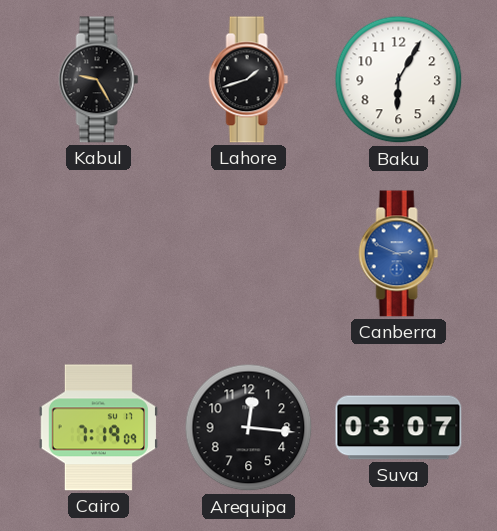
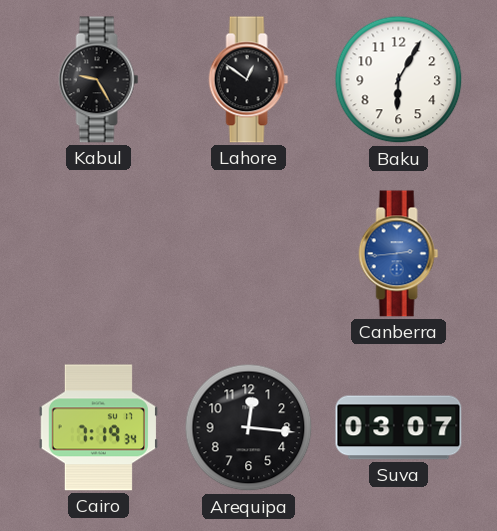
Lahore: 1:42 -> 12:51 (249, 80)
Canberra: 2:49 -> 2:44 (399, 254)
Cairo: 7:19:09 -> 7:19:34 (98, 428)
